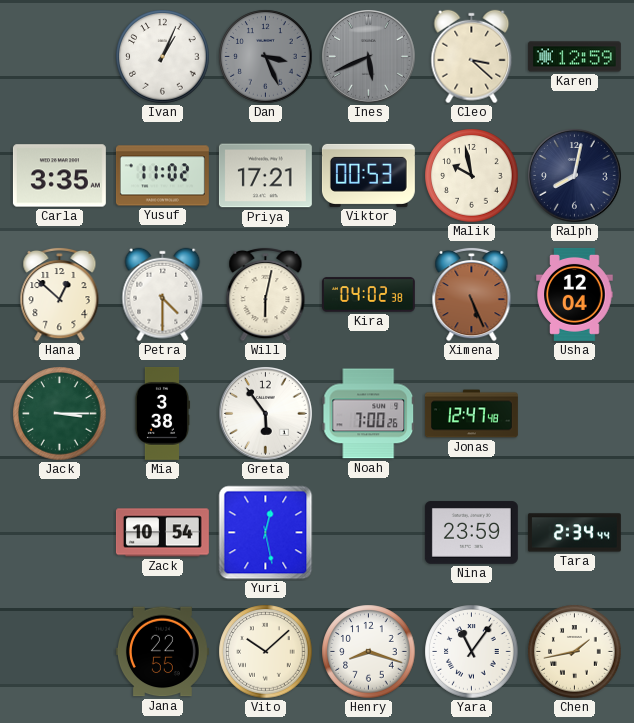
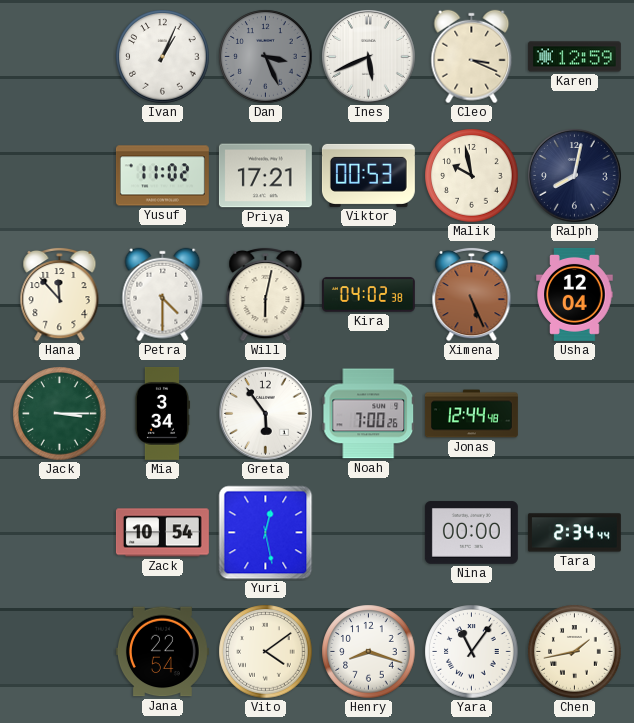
Ines dial: grey -> white (369, 57)
Cleo: 3:22 -> 3:19 (472, 57)
Carla: 3:35 -> none (59, 176)
Hana: 12:52 -> 11:53 (60, 294)
Mia: 3:38 -> 3:34 (162, 413)
Jonas: 12:47 -> 12:44 (471, 414)
Nina: 23:59 -> 00:00 (471, 533)
Jana: 22:55 -> 22:54 (162, 652)
Vito: 10:08 -> 4:09 (266, 652)
